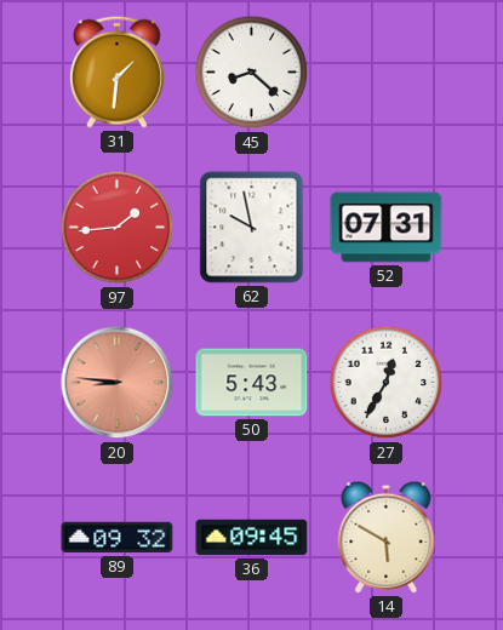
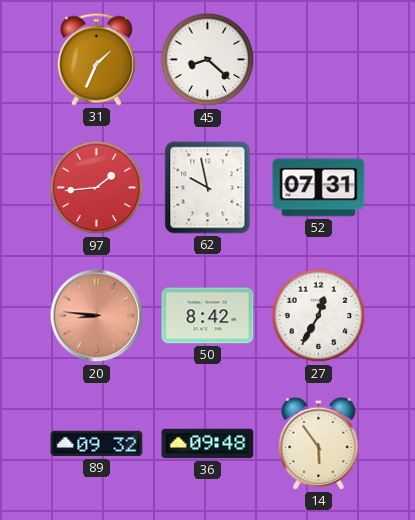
31: 1:31 -> 1:34 (96, 59)
50: 5:43 -> 8:42 (208, 316)
36: 09:45 -> 09:48 (208, 444)
14: 5:50 -> 5:54 (319, 443)
